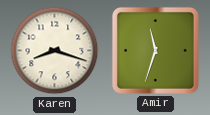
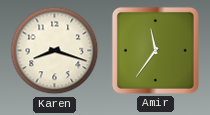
Amir: 11:33 -> 11:36 (155, 50)
